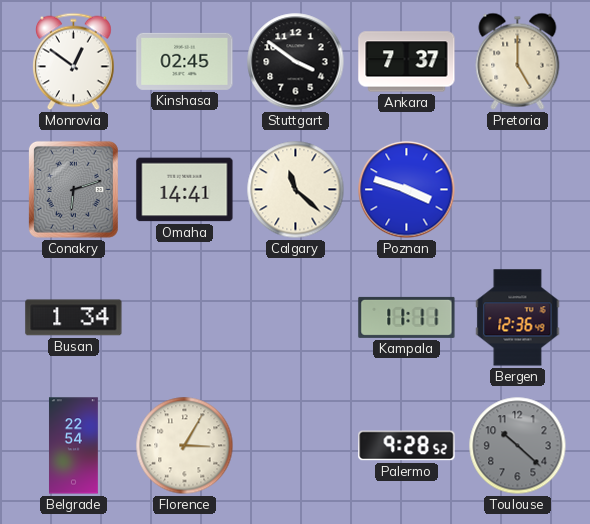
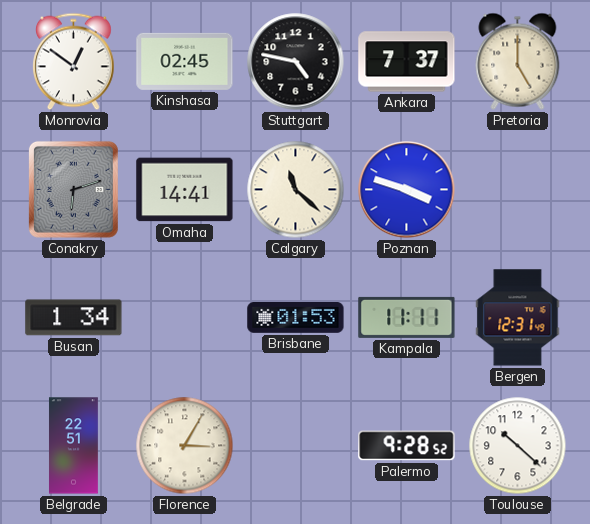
Stuttgart: 3:51 -> 4:47 (296, 62)
Brisbane: none -> 01:53 (296, 318)
Bergen: 12:36 -> 12:31 (518, 318)
Belgrade: 22:54 -> 22:51 (73, 446)
Toulouse dial: grey -> white (518, 446)
